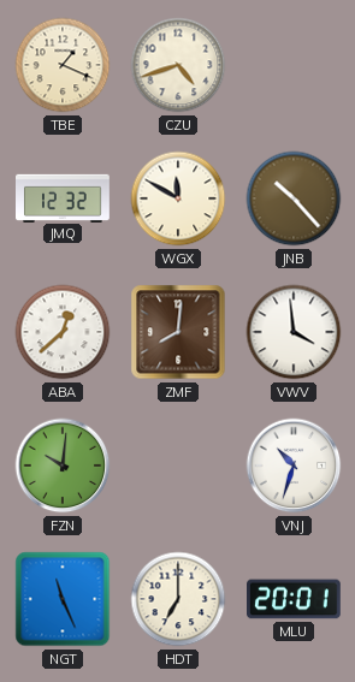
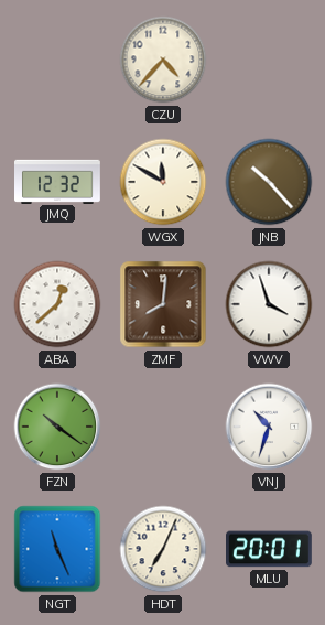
TBE: 1:19 -> none (63, 65)
CZU: 4:42 -> 4:37 (163, 60)
VWV: 3:59 -> 3:57 (269, 304)
FZN: 10:01 -> 10:21 (57, 427)
HDT: 7:00 -> 7:04 (163, 549)
